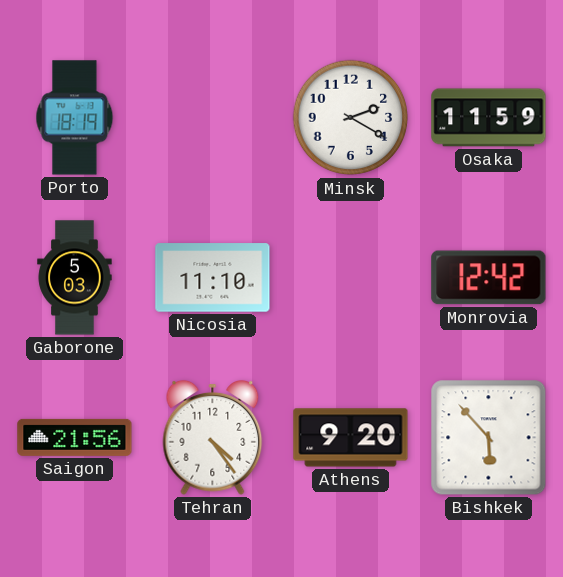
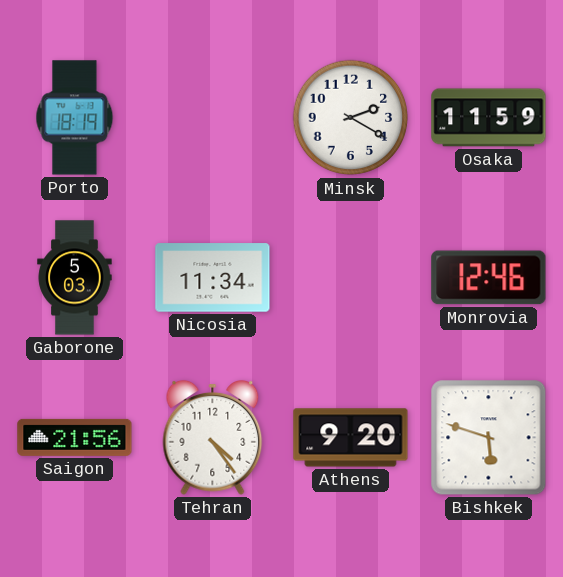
Nicosia: 11:10 -> 11:34 (213, 278)
Monrovia: 12:42 -> 12:46 (489, 278)
Bishkek: 5:53 -> 5:48 (489, 438)
